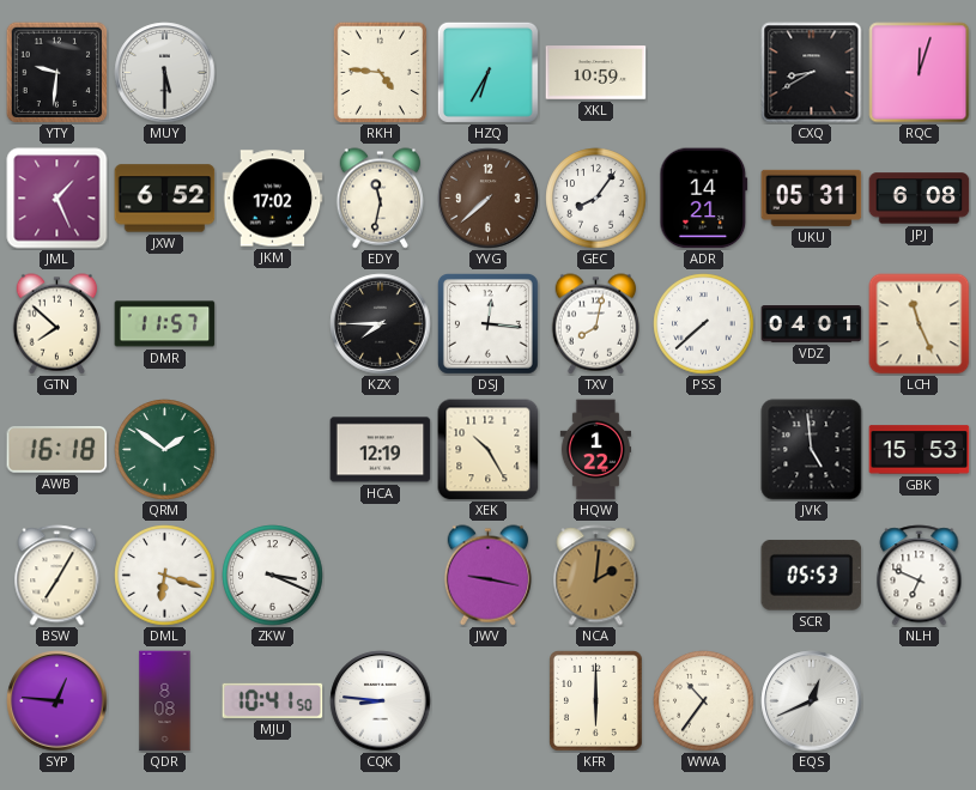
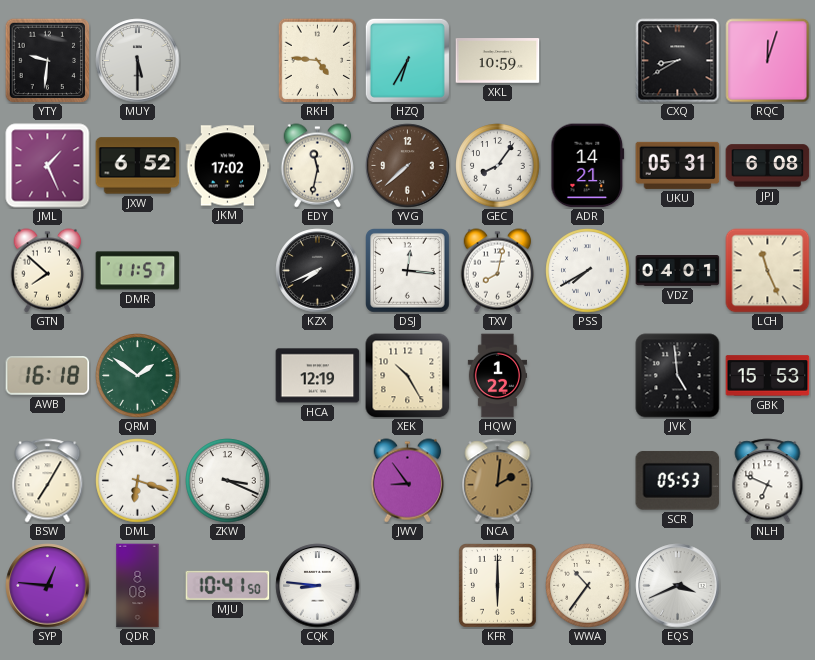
KZX: 7:45 -> 7:41 (318, 271)
PSS: 7:38 -> 7:40 (588, 271)
JWV: 9:17 -> 8:54 (407, 481)
EQS: 12:41 -> 3:41 (678, 586)
